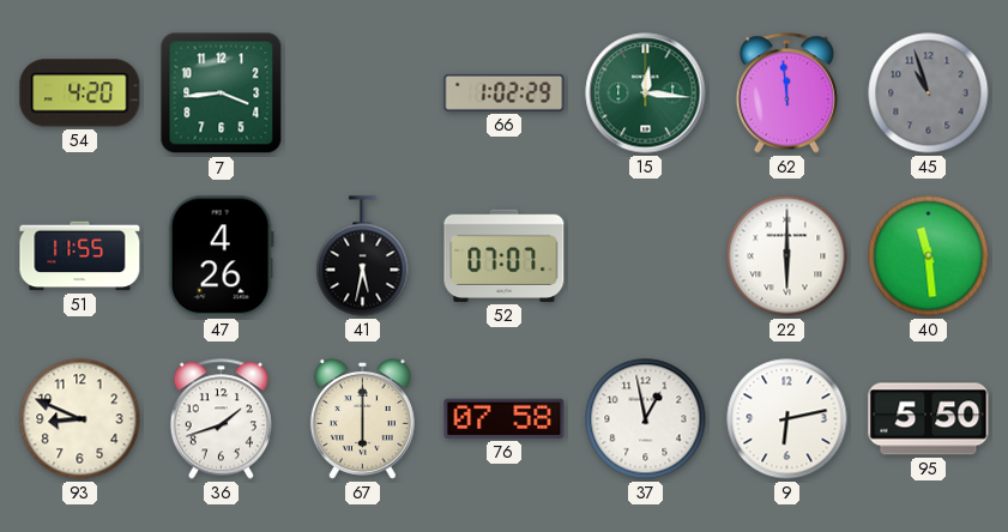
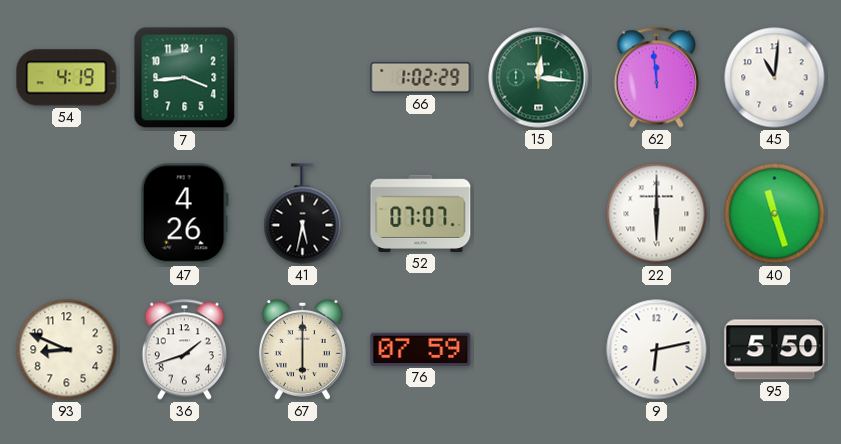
54: 4:20 -> 4:19 (67, 78)
45: 10:57 -> 11:01 (775, 78)
45 dial: grey -> white (775, 78)
51: 11:55 -> none (80, 256)
40: 11:29 -> 11:27 (775, 214)
76: 07:58 -> 07:59 (421, 349)
37: 12:58 -> none (646, 419)
